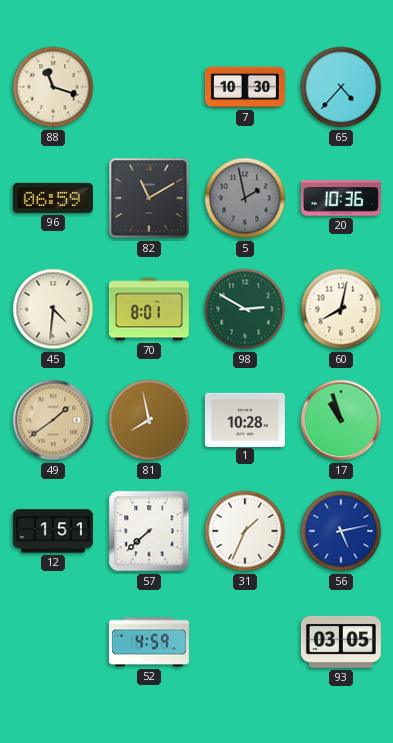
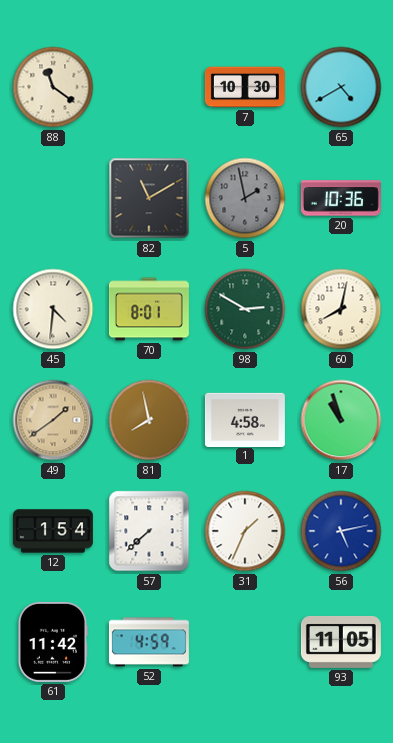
88: 11:18 -> 11:21 (53, 87)
65: 4:37 -> 4:40 (341, 87)
96: 06:59 -> none (53, 198)
1: 10:28 -> 4:58 (245, 419)
12: 1:51 -> 1:54 (53, 531)
61: none -> 11:42 (53, 642)
93: 03:05 -> 11:05 (341, 642)
